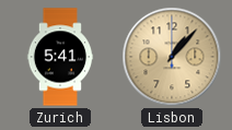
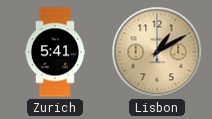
Lisbon: 1:07 -> 1:10 (157, 52)
